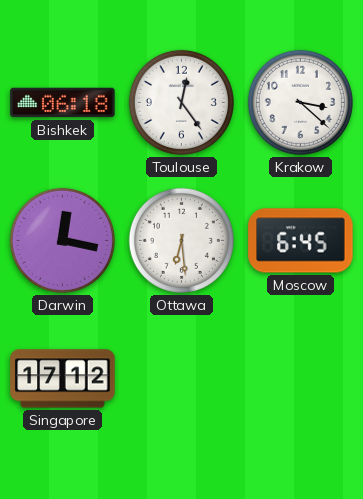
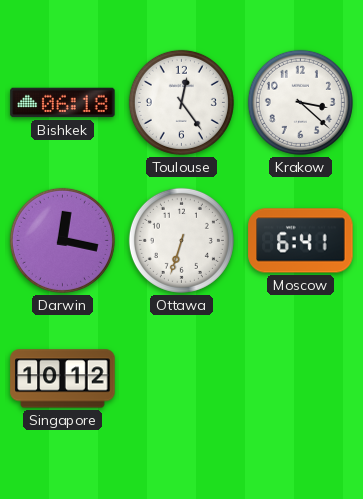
Ottawa: 6:29 -> 6:33 (181, 240)
Moscow: 6:45 -> 6:41 (301, 241)
Singapore: 17:12 -> 10:12 (63, 379)
